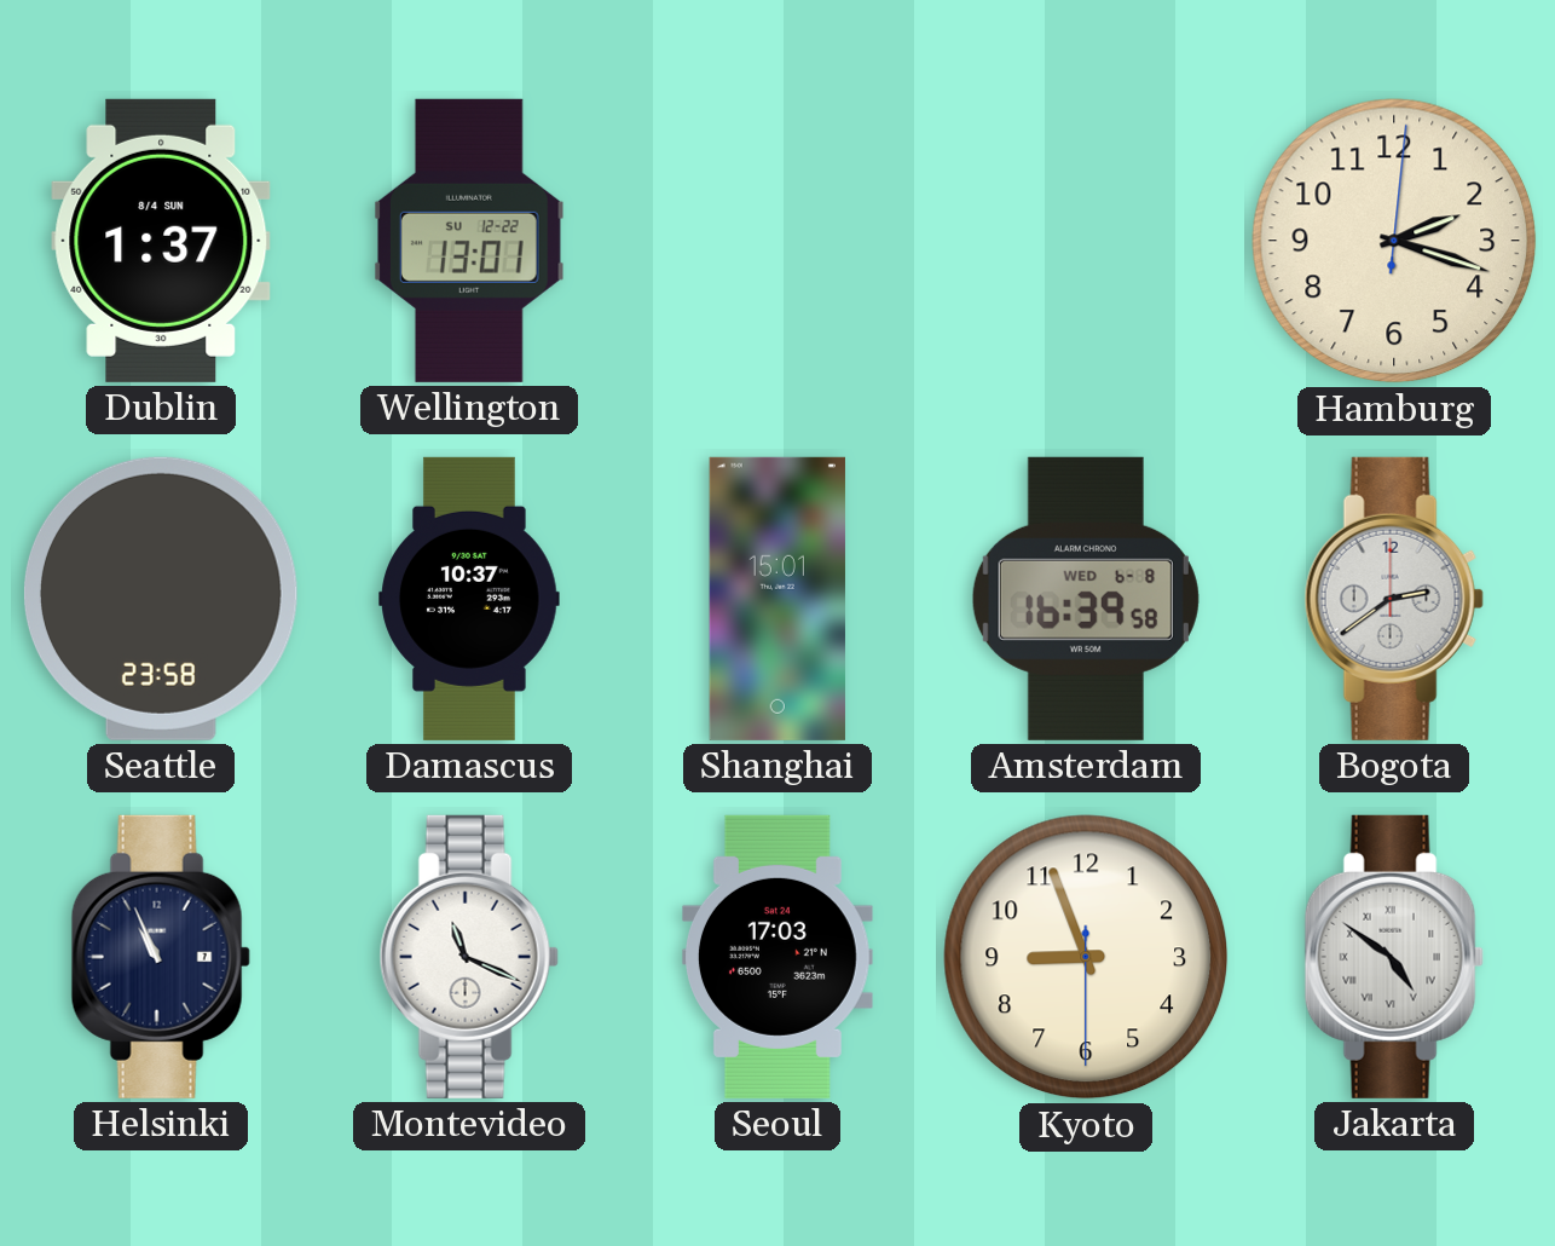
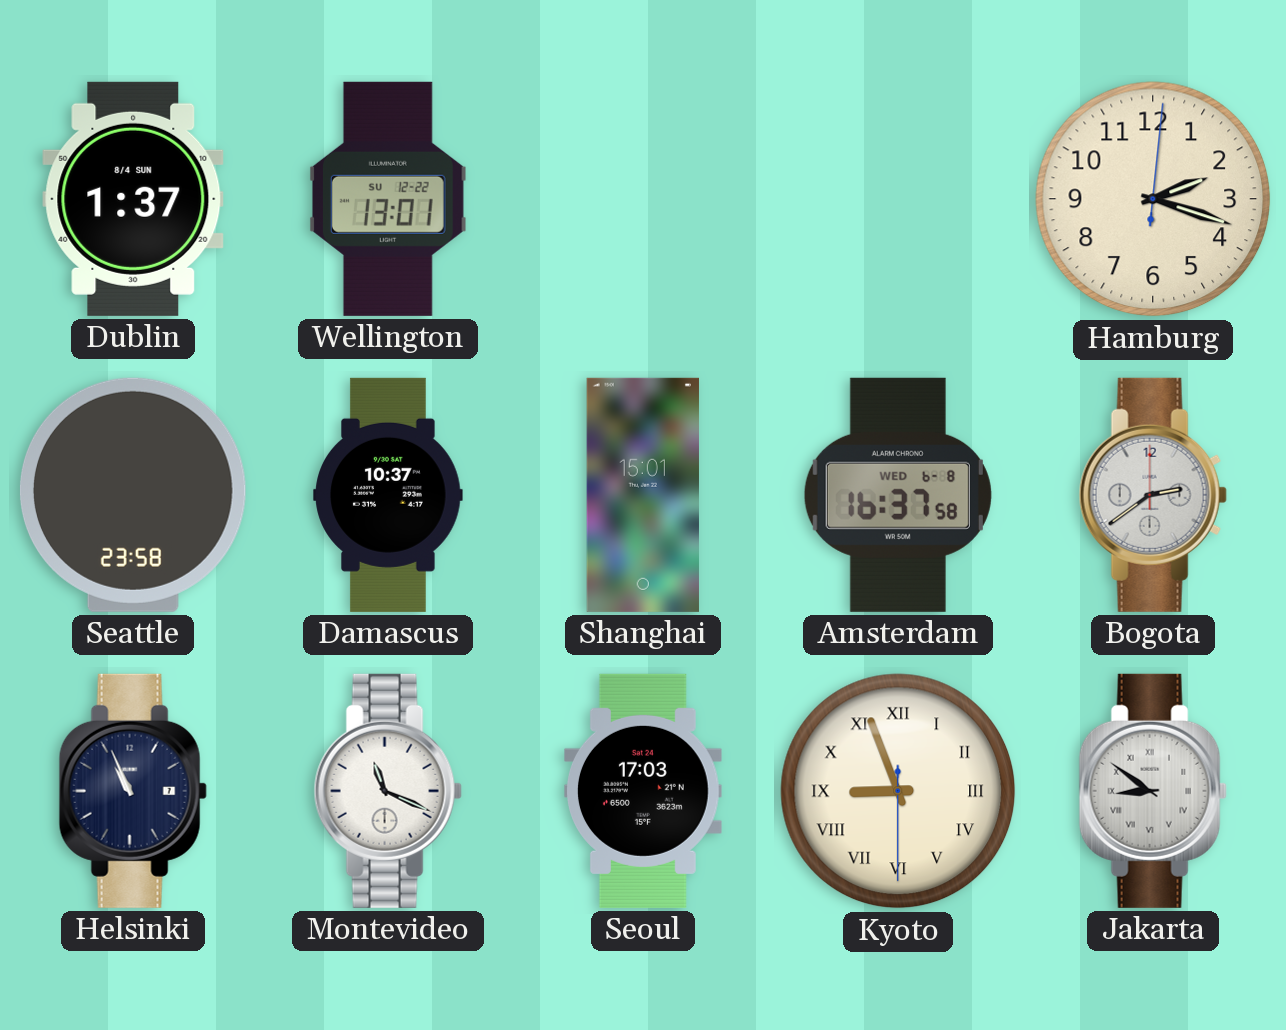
Amsterdam: 16:39 -> 16:37 (898, 495)
Kyoto numerals: Arabic -> Roman (898, 791)
Jakarta: 4:51 -> 8:51 (1153, 791)
